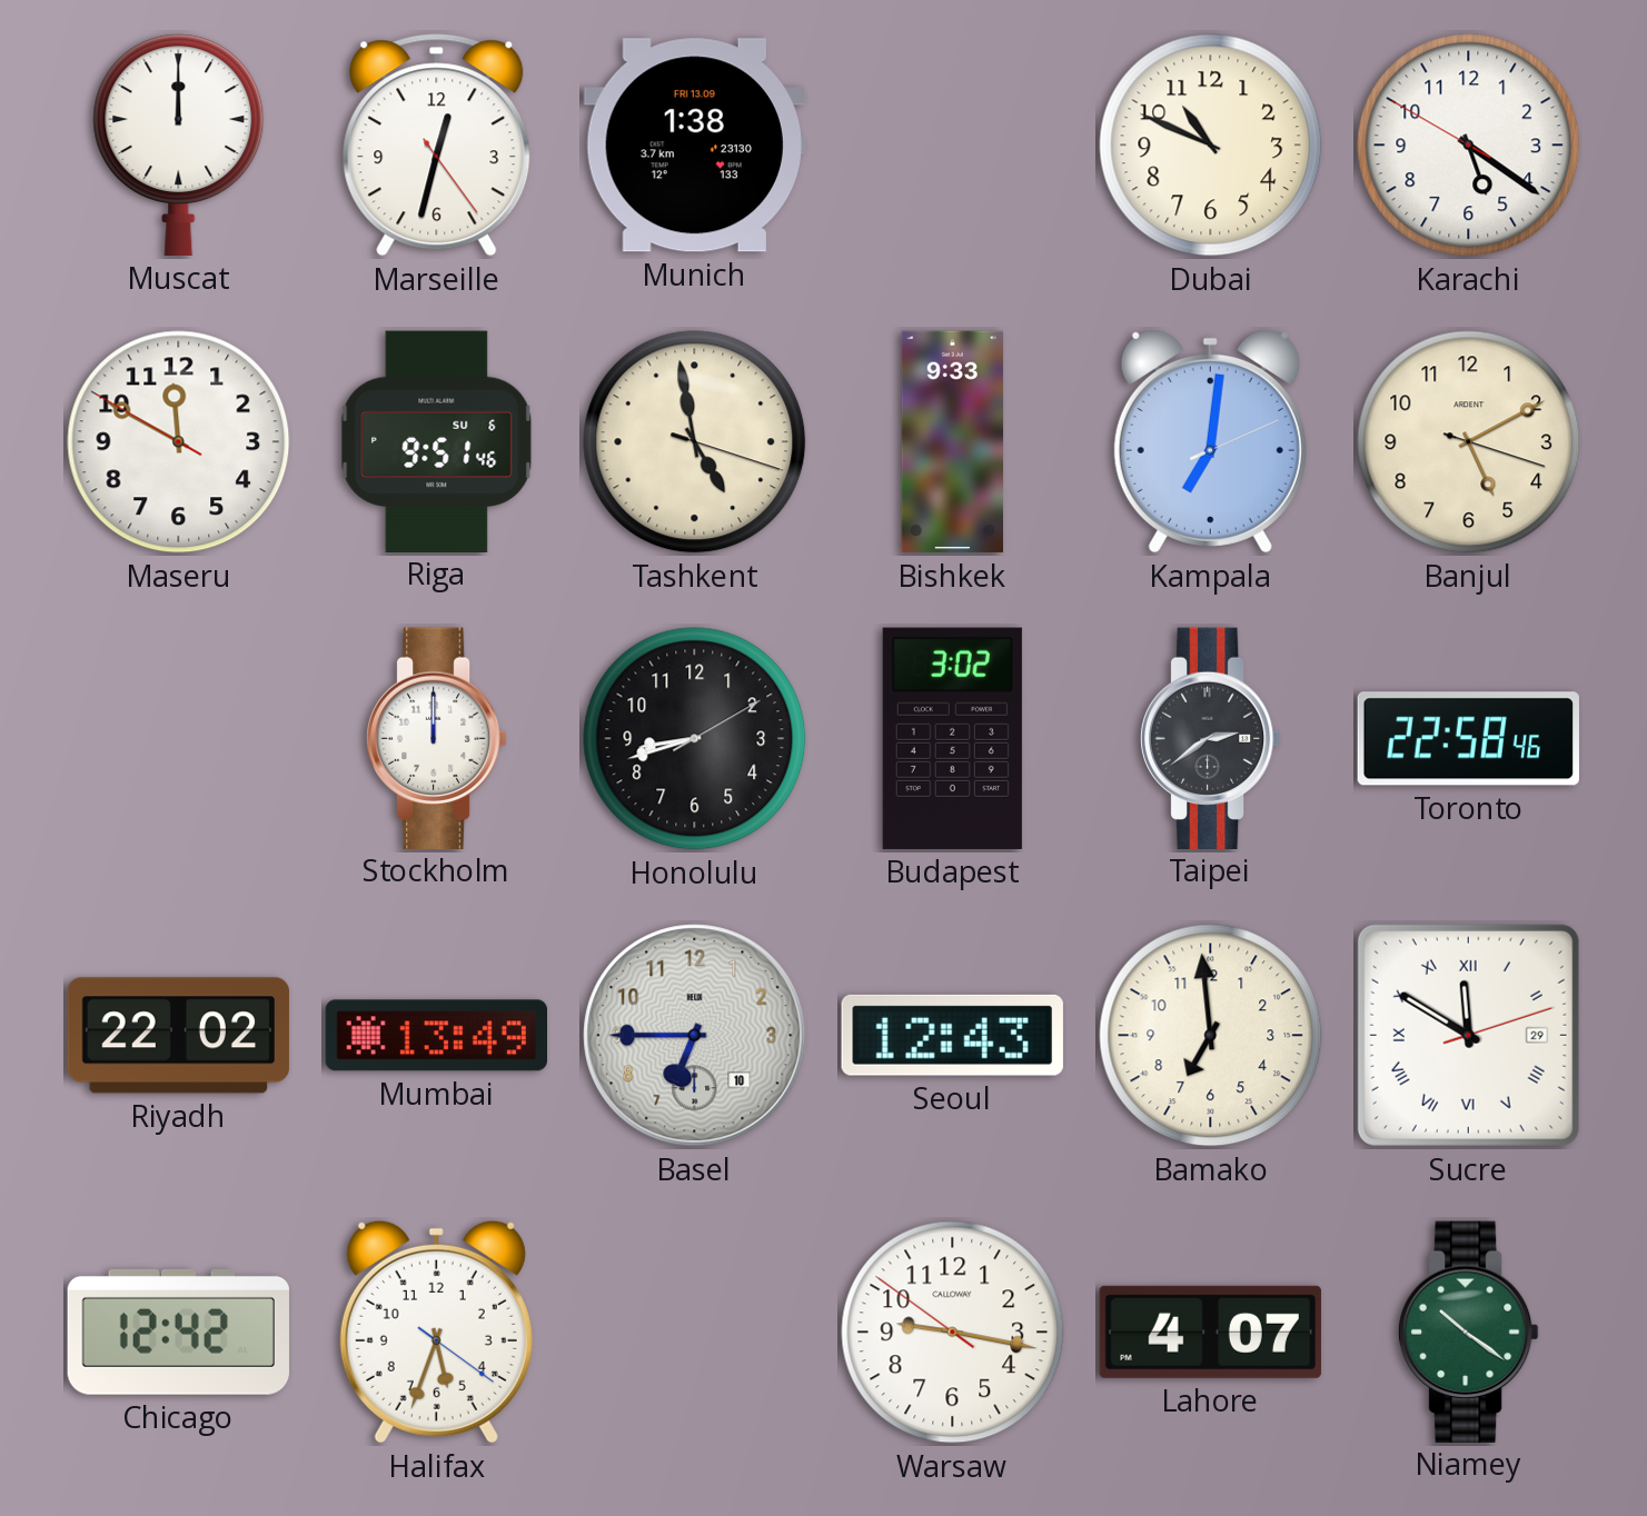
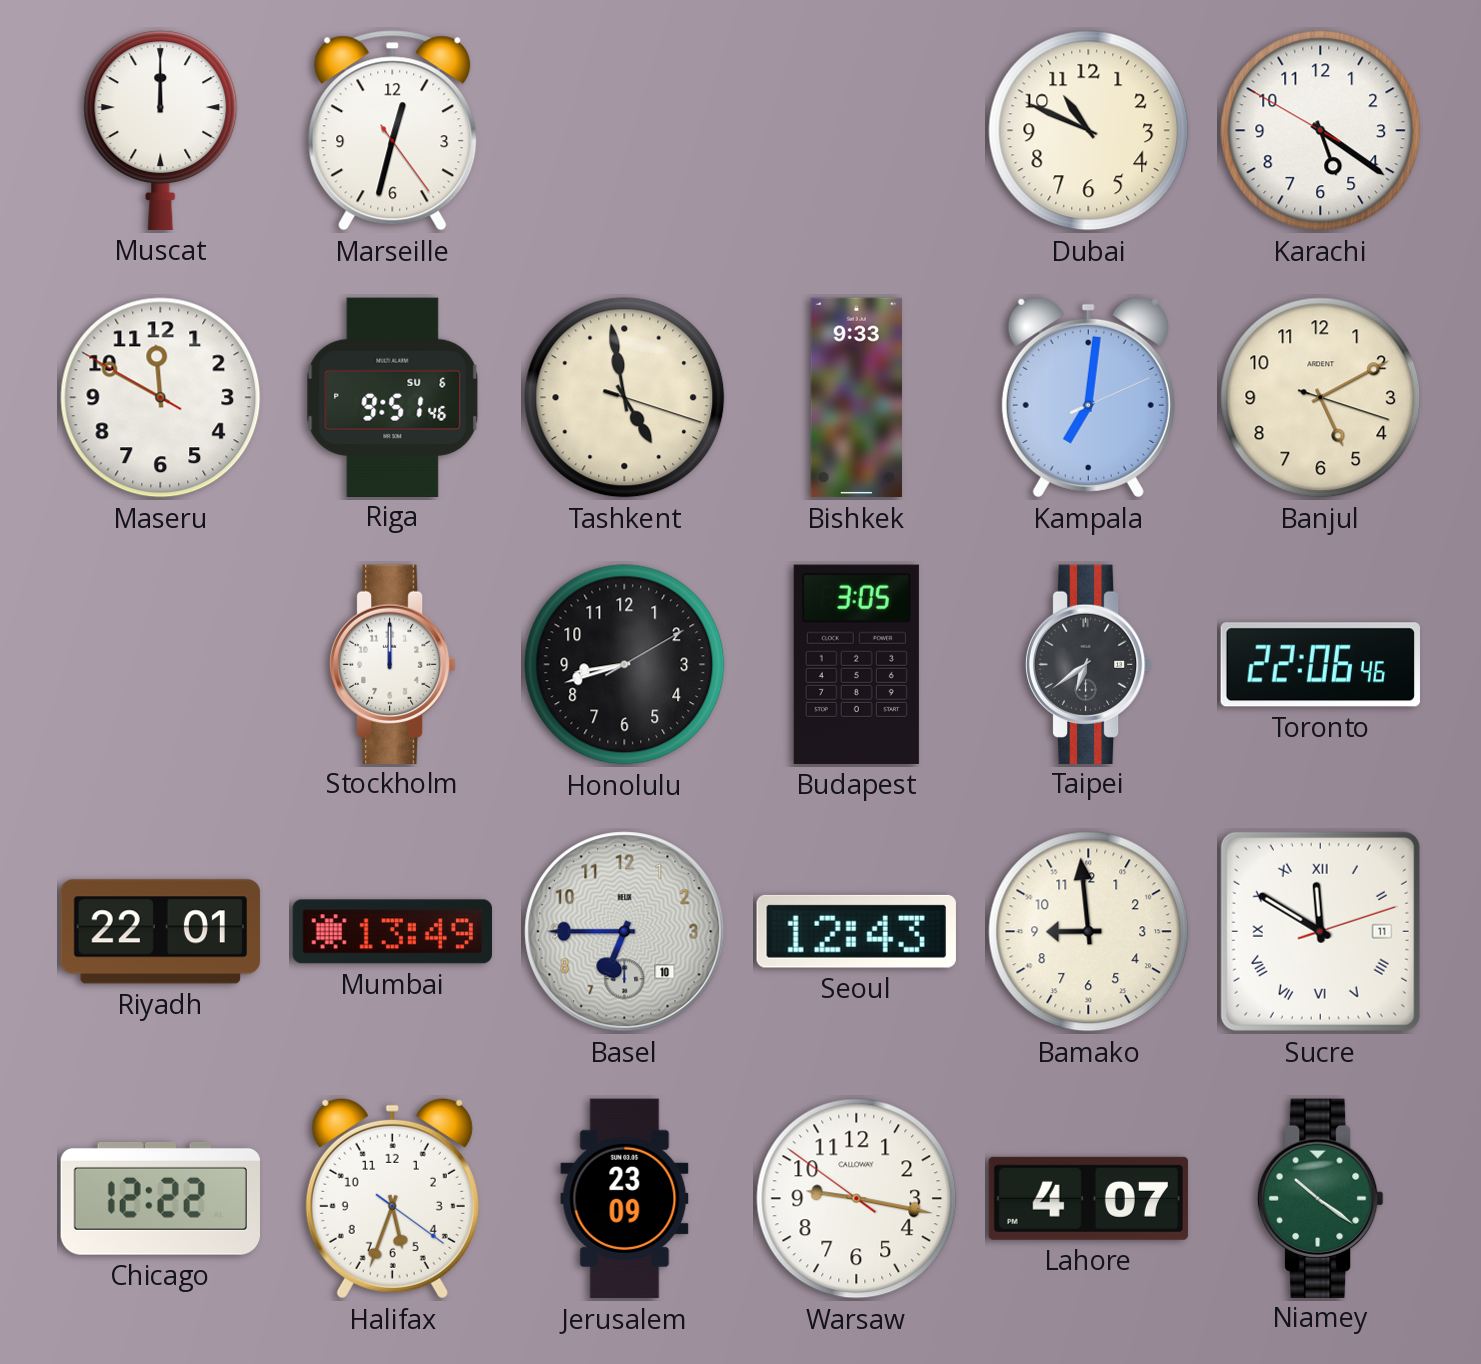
Munich: 1:38 -> none (694, 146)
Budapest: 3:02 -> 3:05 (856, 664)
Taipei: 2:39 -> 6:39 (1088, 664)
Toronto: 22:58 -> 22:06 (1320, 665)
Riyadh: 22:02 -> 22:01 (161, 932)
Bamako: 6:59 -> 8:59 (1089, 932)
Sucre date: 29 -> 11 (1320, 931)
Chicago: 12:42 -> 12:22 (160, 1198)
Jerusalem: none -> 23:09 (625, 1199)
